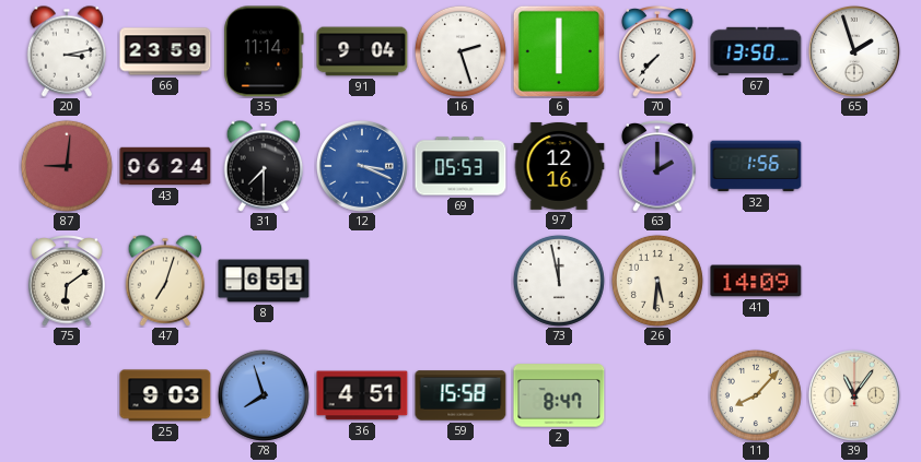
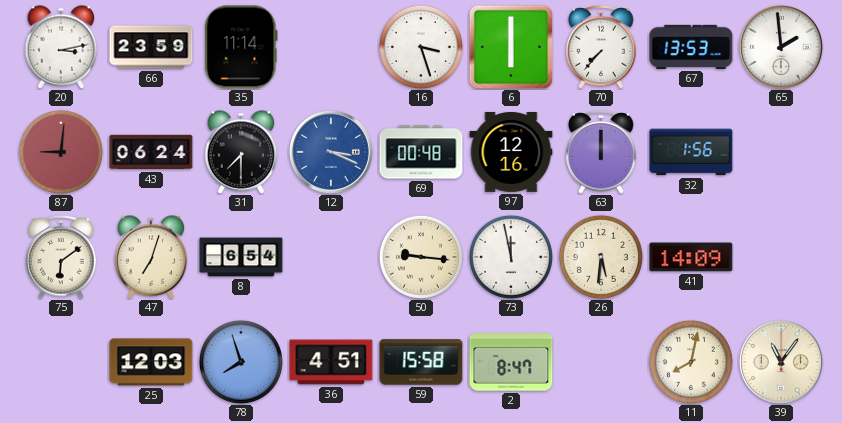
91: 9:04 -> none (362, 51)
16: 2:27 -> 3:27 (421, 47)
67: 13:50 -> 13:53 (691, 47)
65: 1:57 -> 1:59 (781, 47)
69: 05:53 -> 00:48 (421, 152)
63: 2:00 -> 12:00 (601, 152)
8: 6:51 -> 6:54 (241, 257)
50: none -> 9:16 (421, 257)
25: 9:03 -> 12:03 (151, 362)
11: 8:07 -> 8:02 (691, 362)
